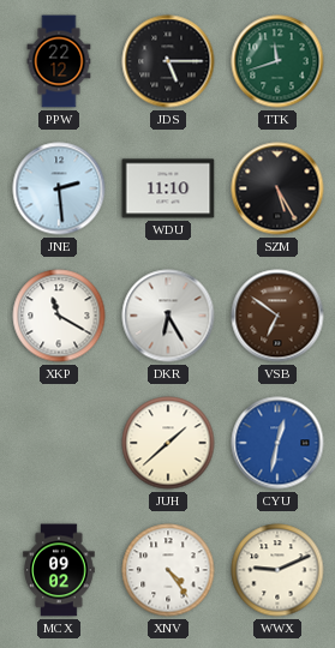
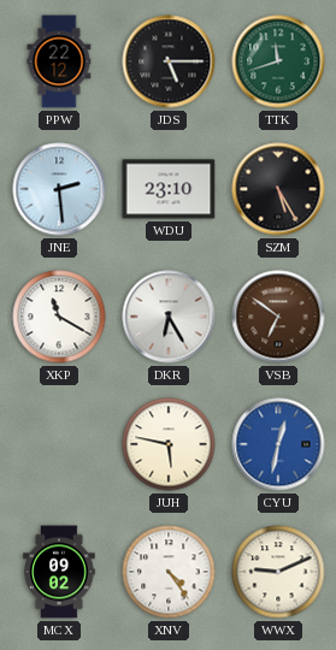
WDU: 11:10 -> 23:10 (169, 189)
JUH: 1:38 -> 5:47 (169, 444)
